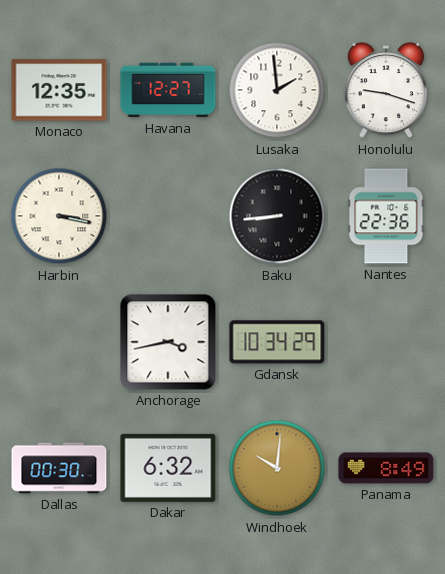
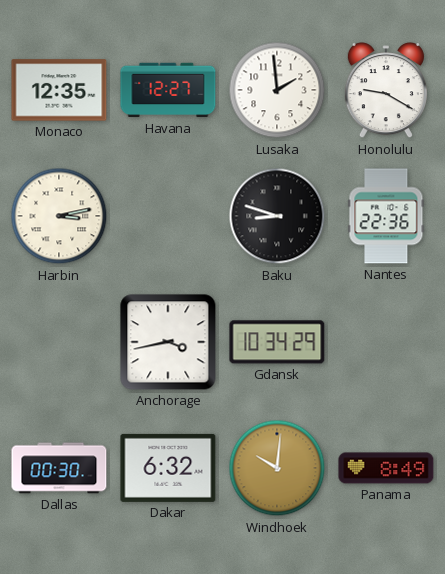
Honolulu: 9:18 -> 9:20 (386, 91)
Harbin: 3:17 -> 3:13 (59, 216)
Baku: 8:44 -> 8:48 (277, 216)
